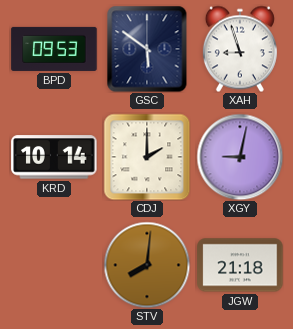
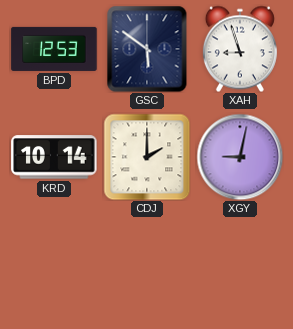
BPD: 09:53 -> 12:53 (54, 49)
STV: 8:01 -> none (147, 265)
JGW: 21:18 -> none (240, 265)
